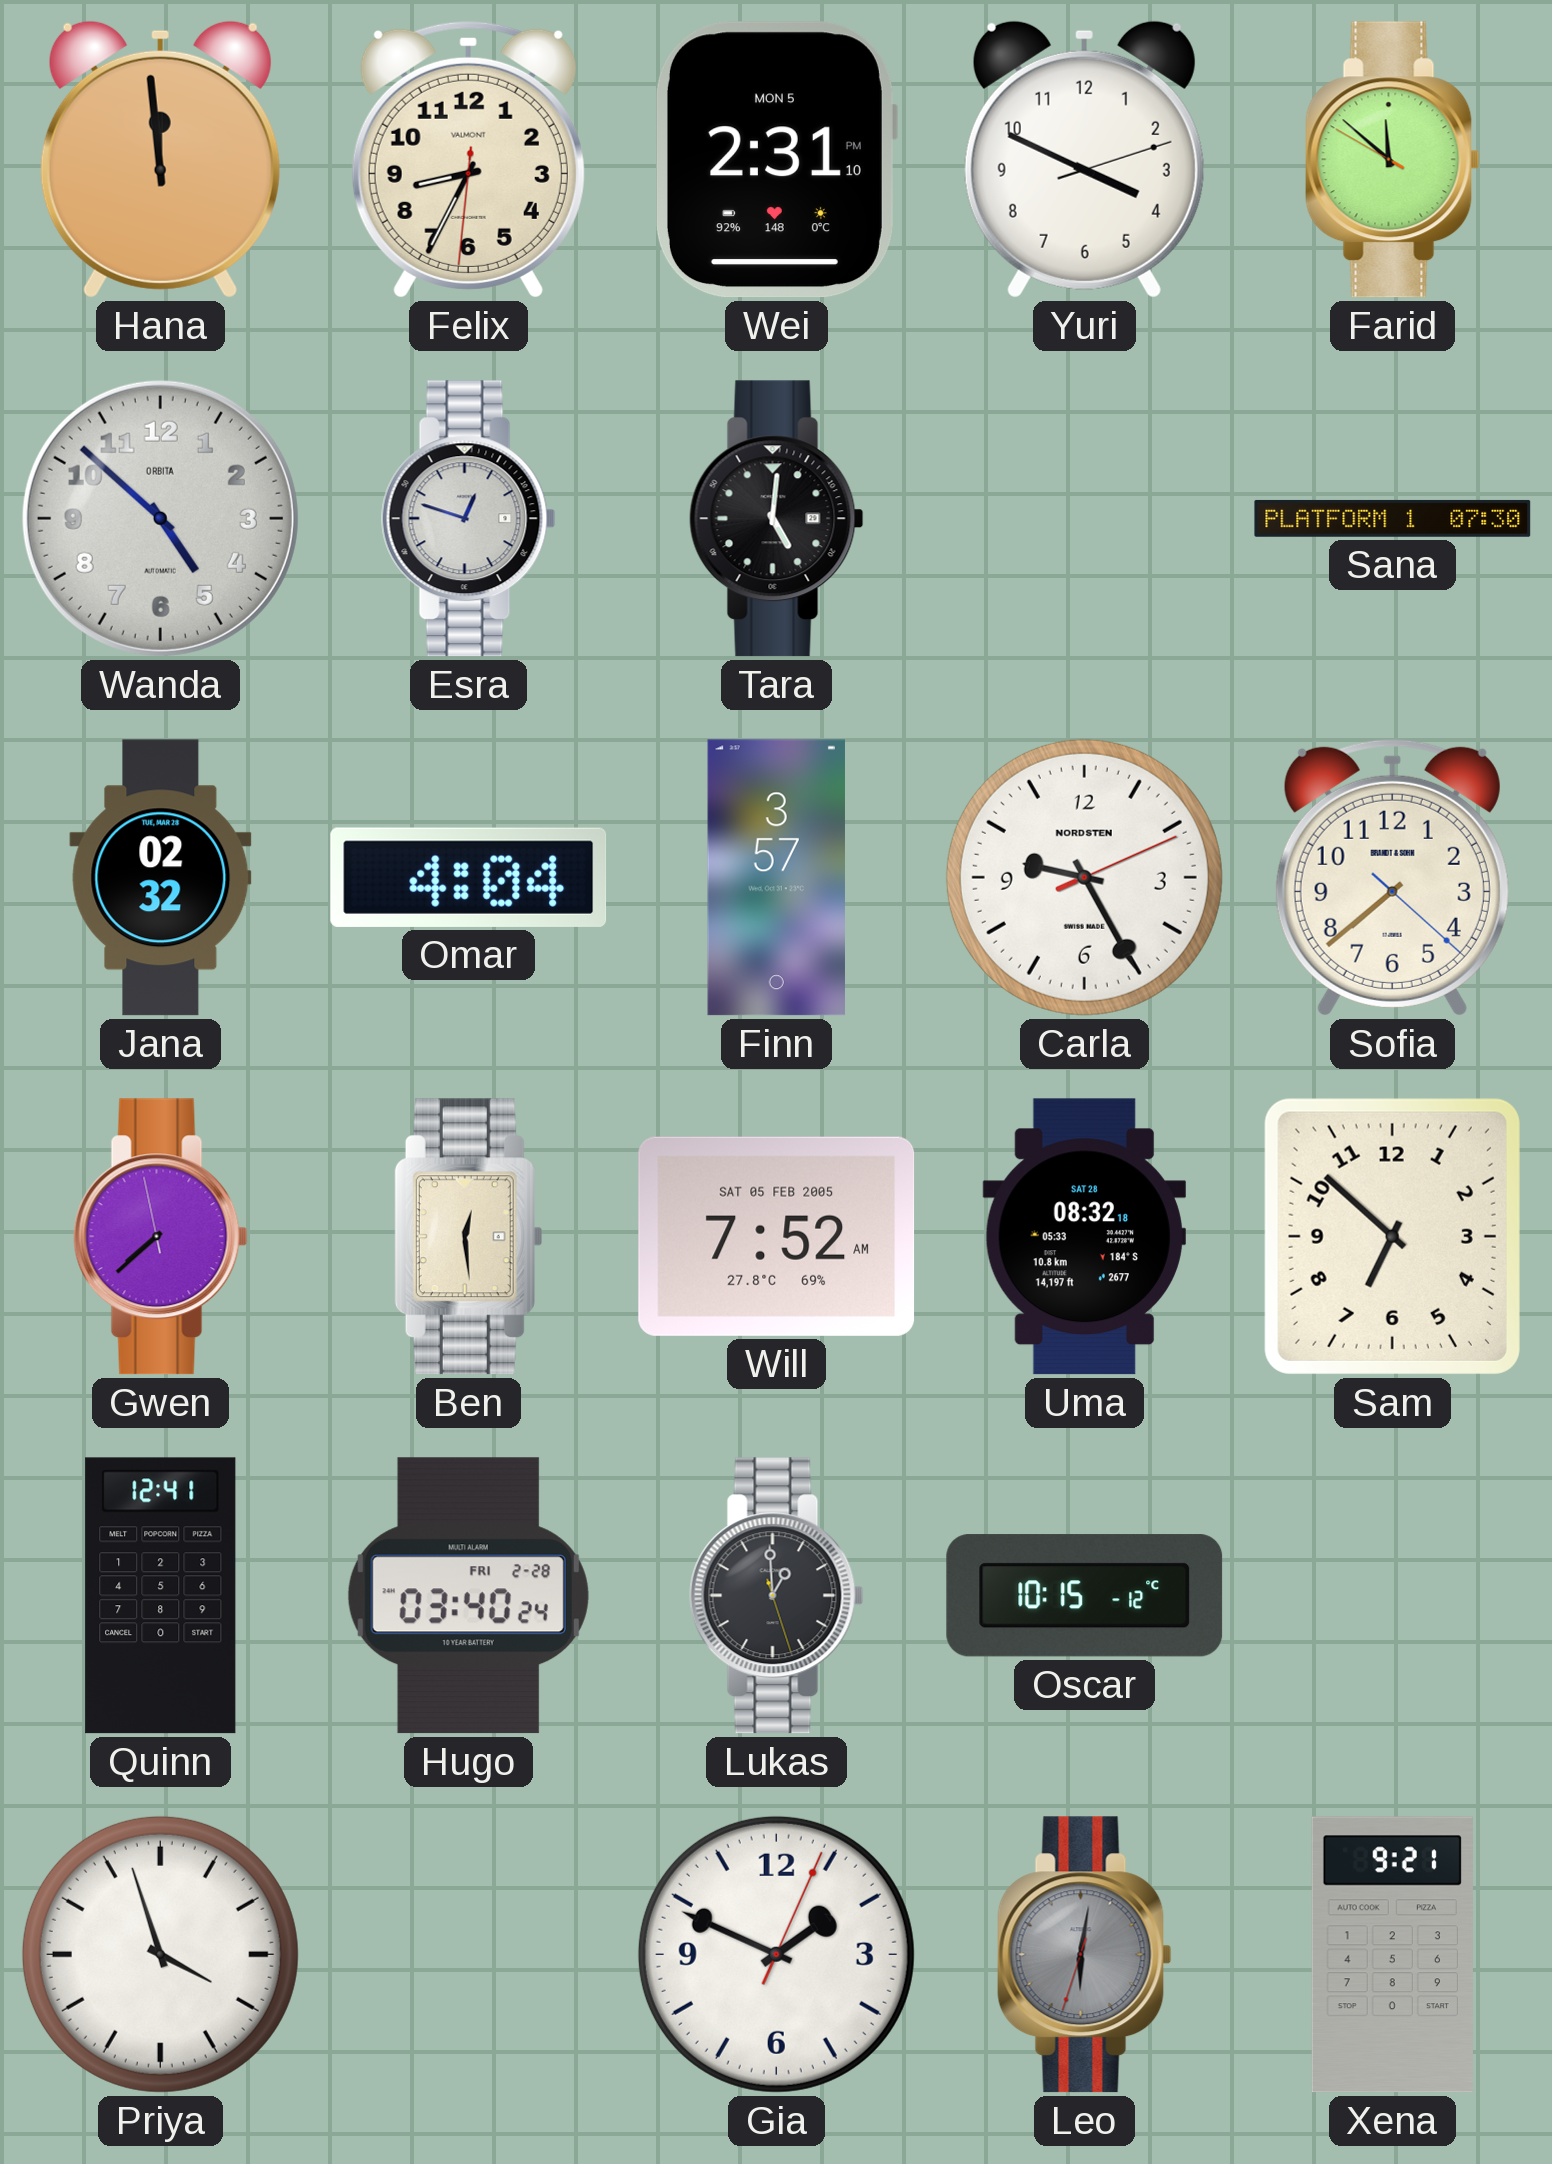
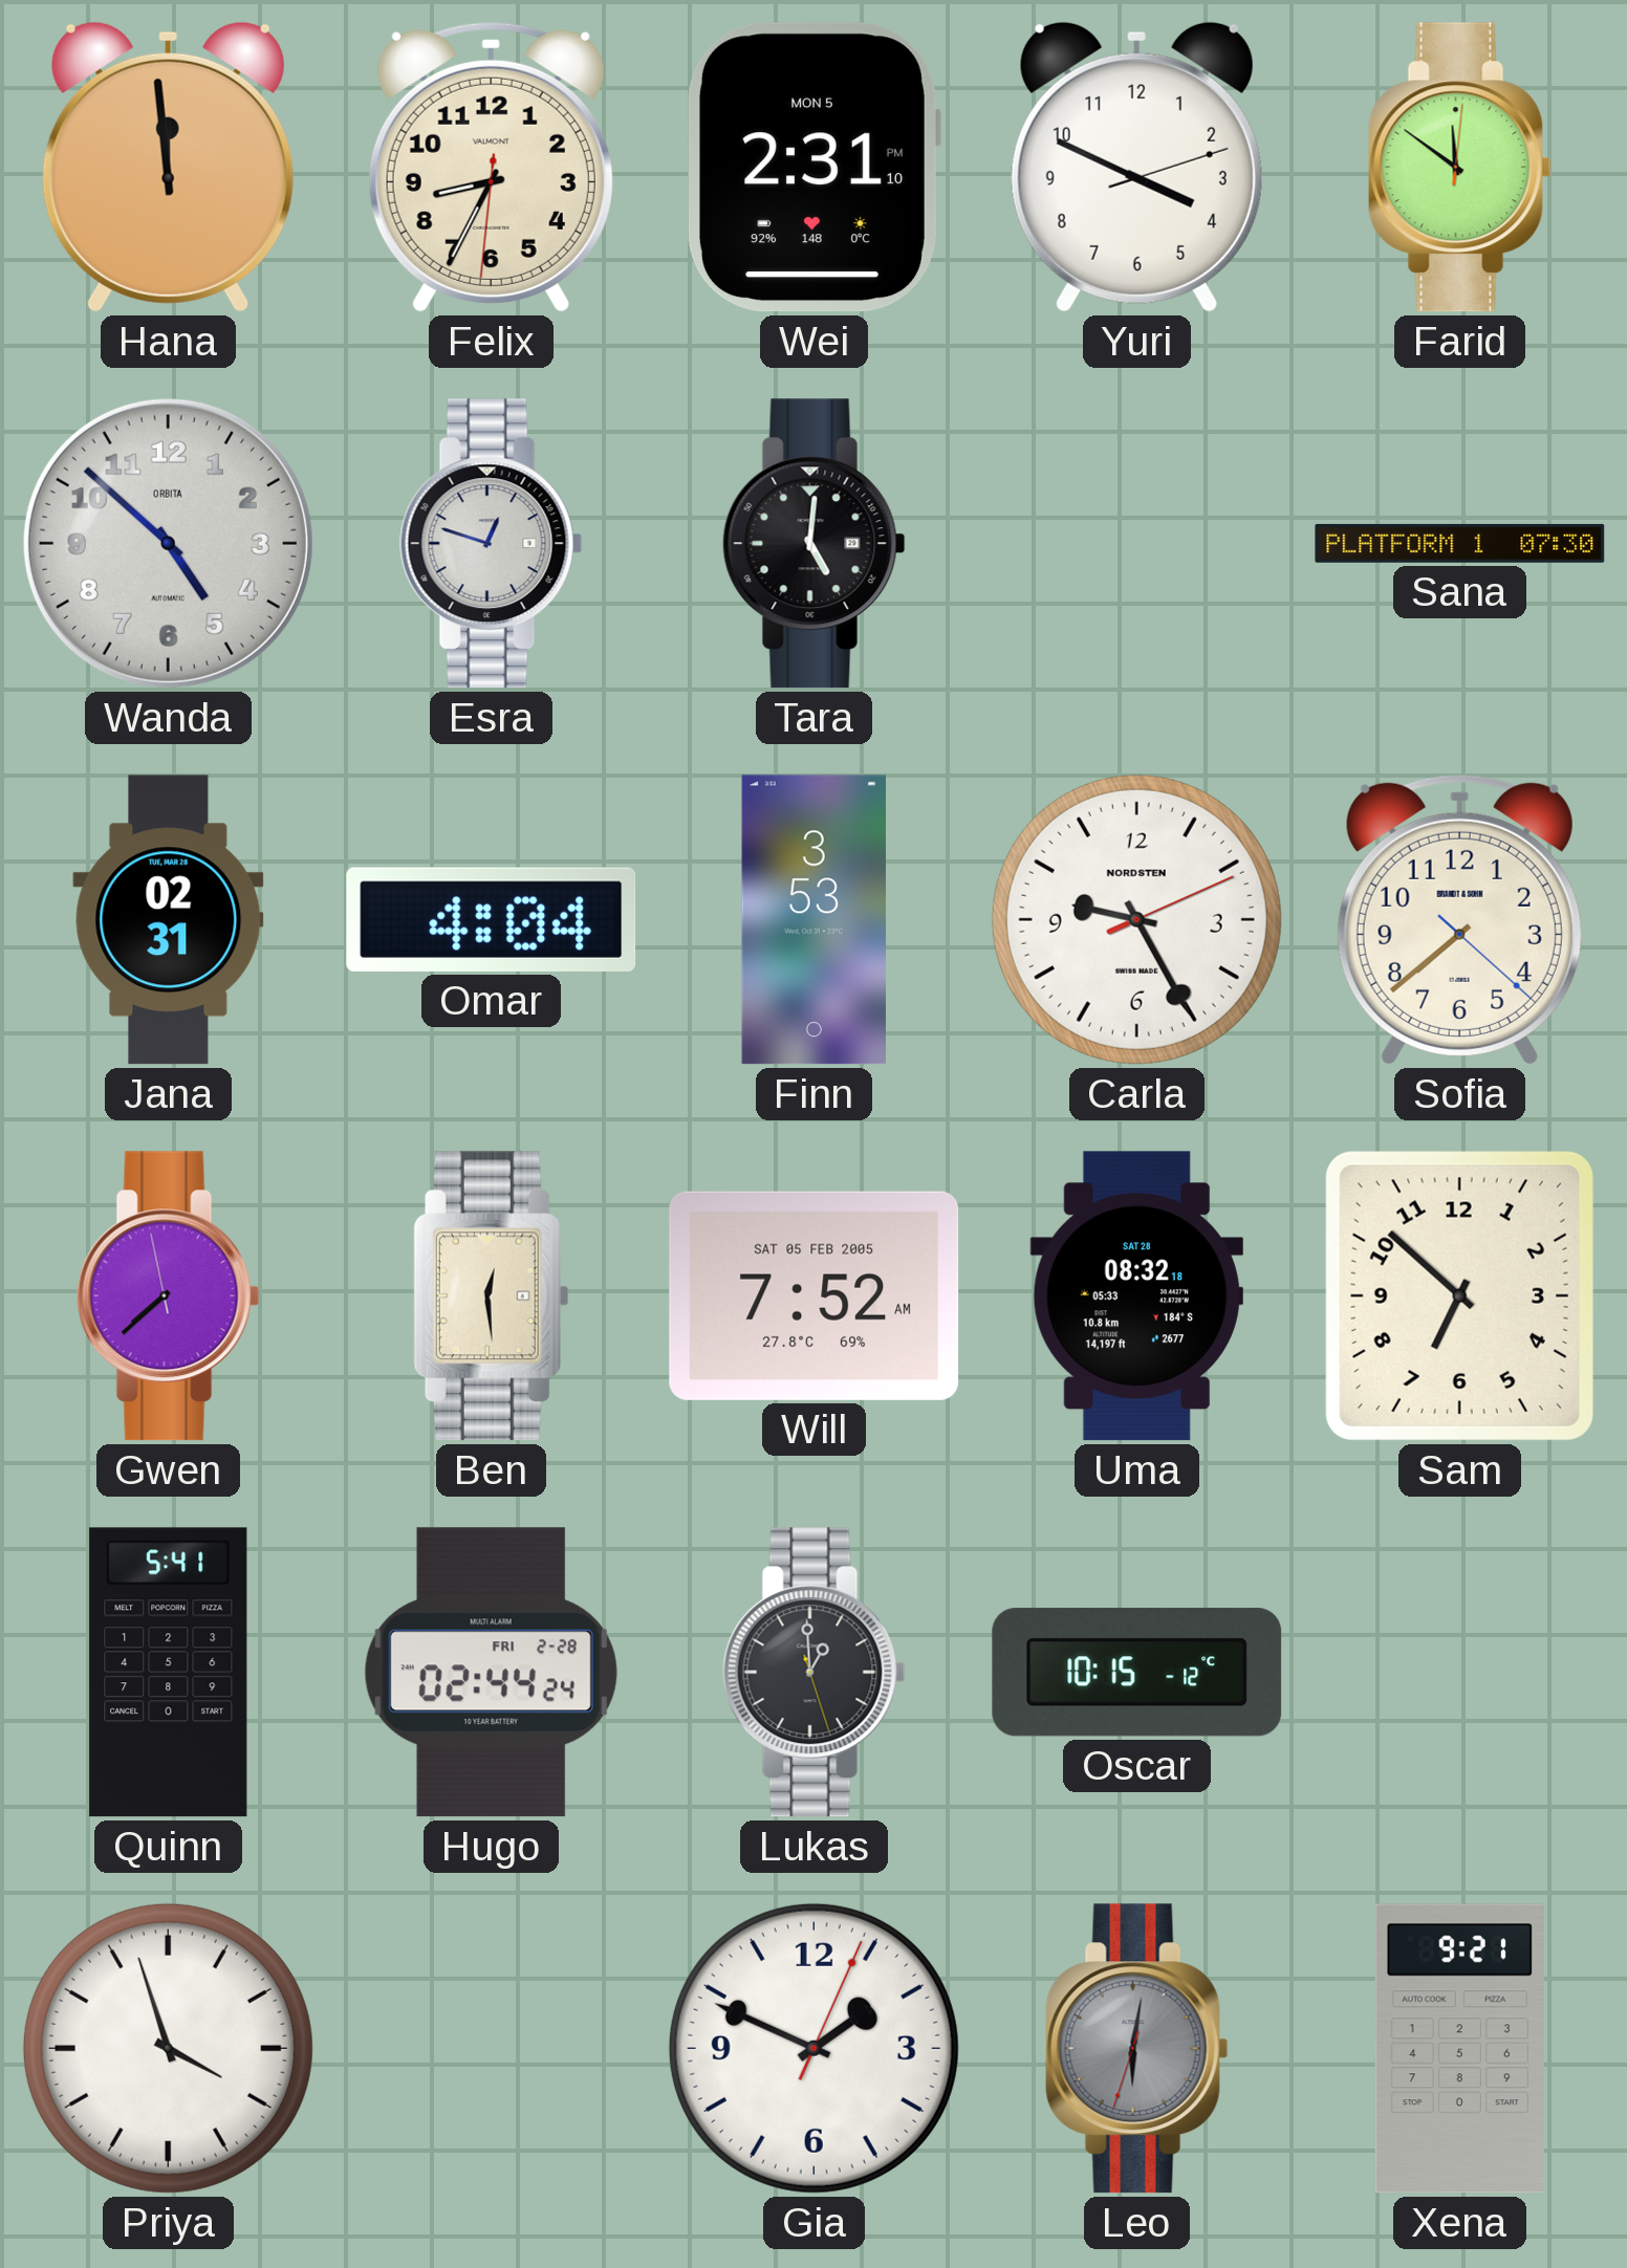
Farid: 11:51:50 -> 11:51:01 (1459, 168)
Jana: 02:32 -> 02:31 (169, 920)
Finn: 3:57 -> 3:53 (813, 920)
Quinn: 12:41 -> 5:41 (169, 1673)
Hugo: 03:40 -> 02:44 (491, 1673)
